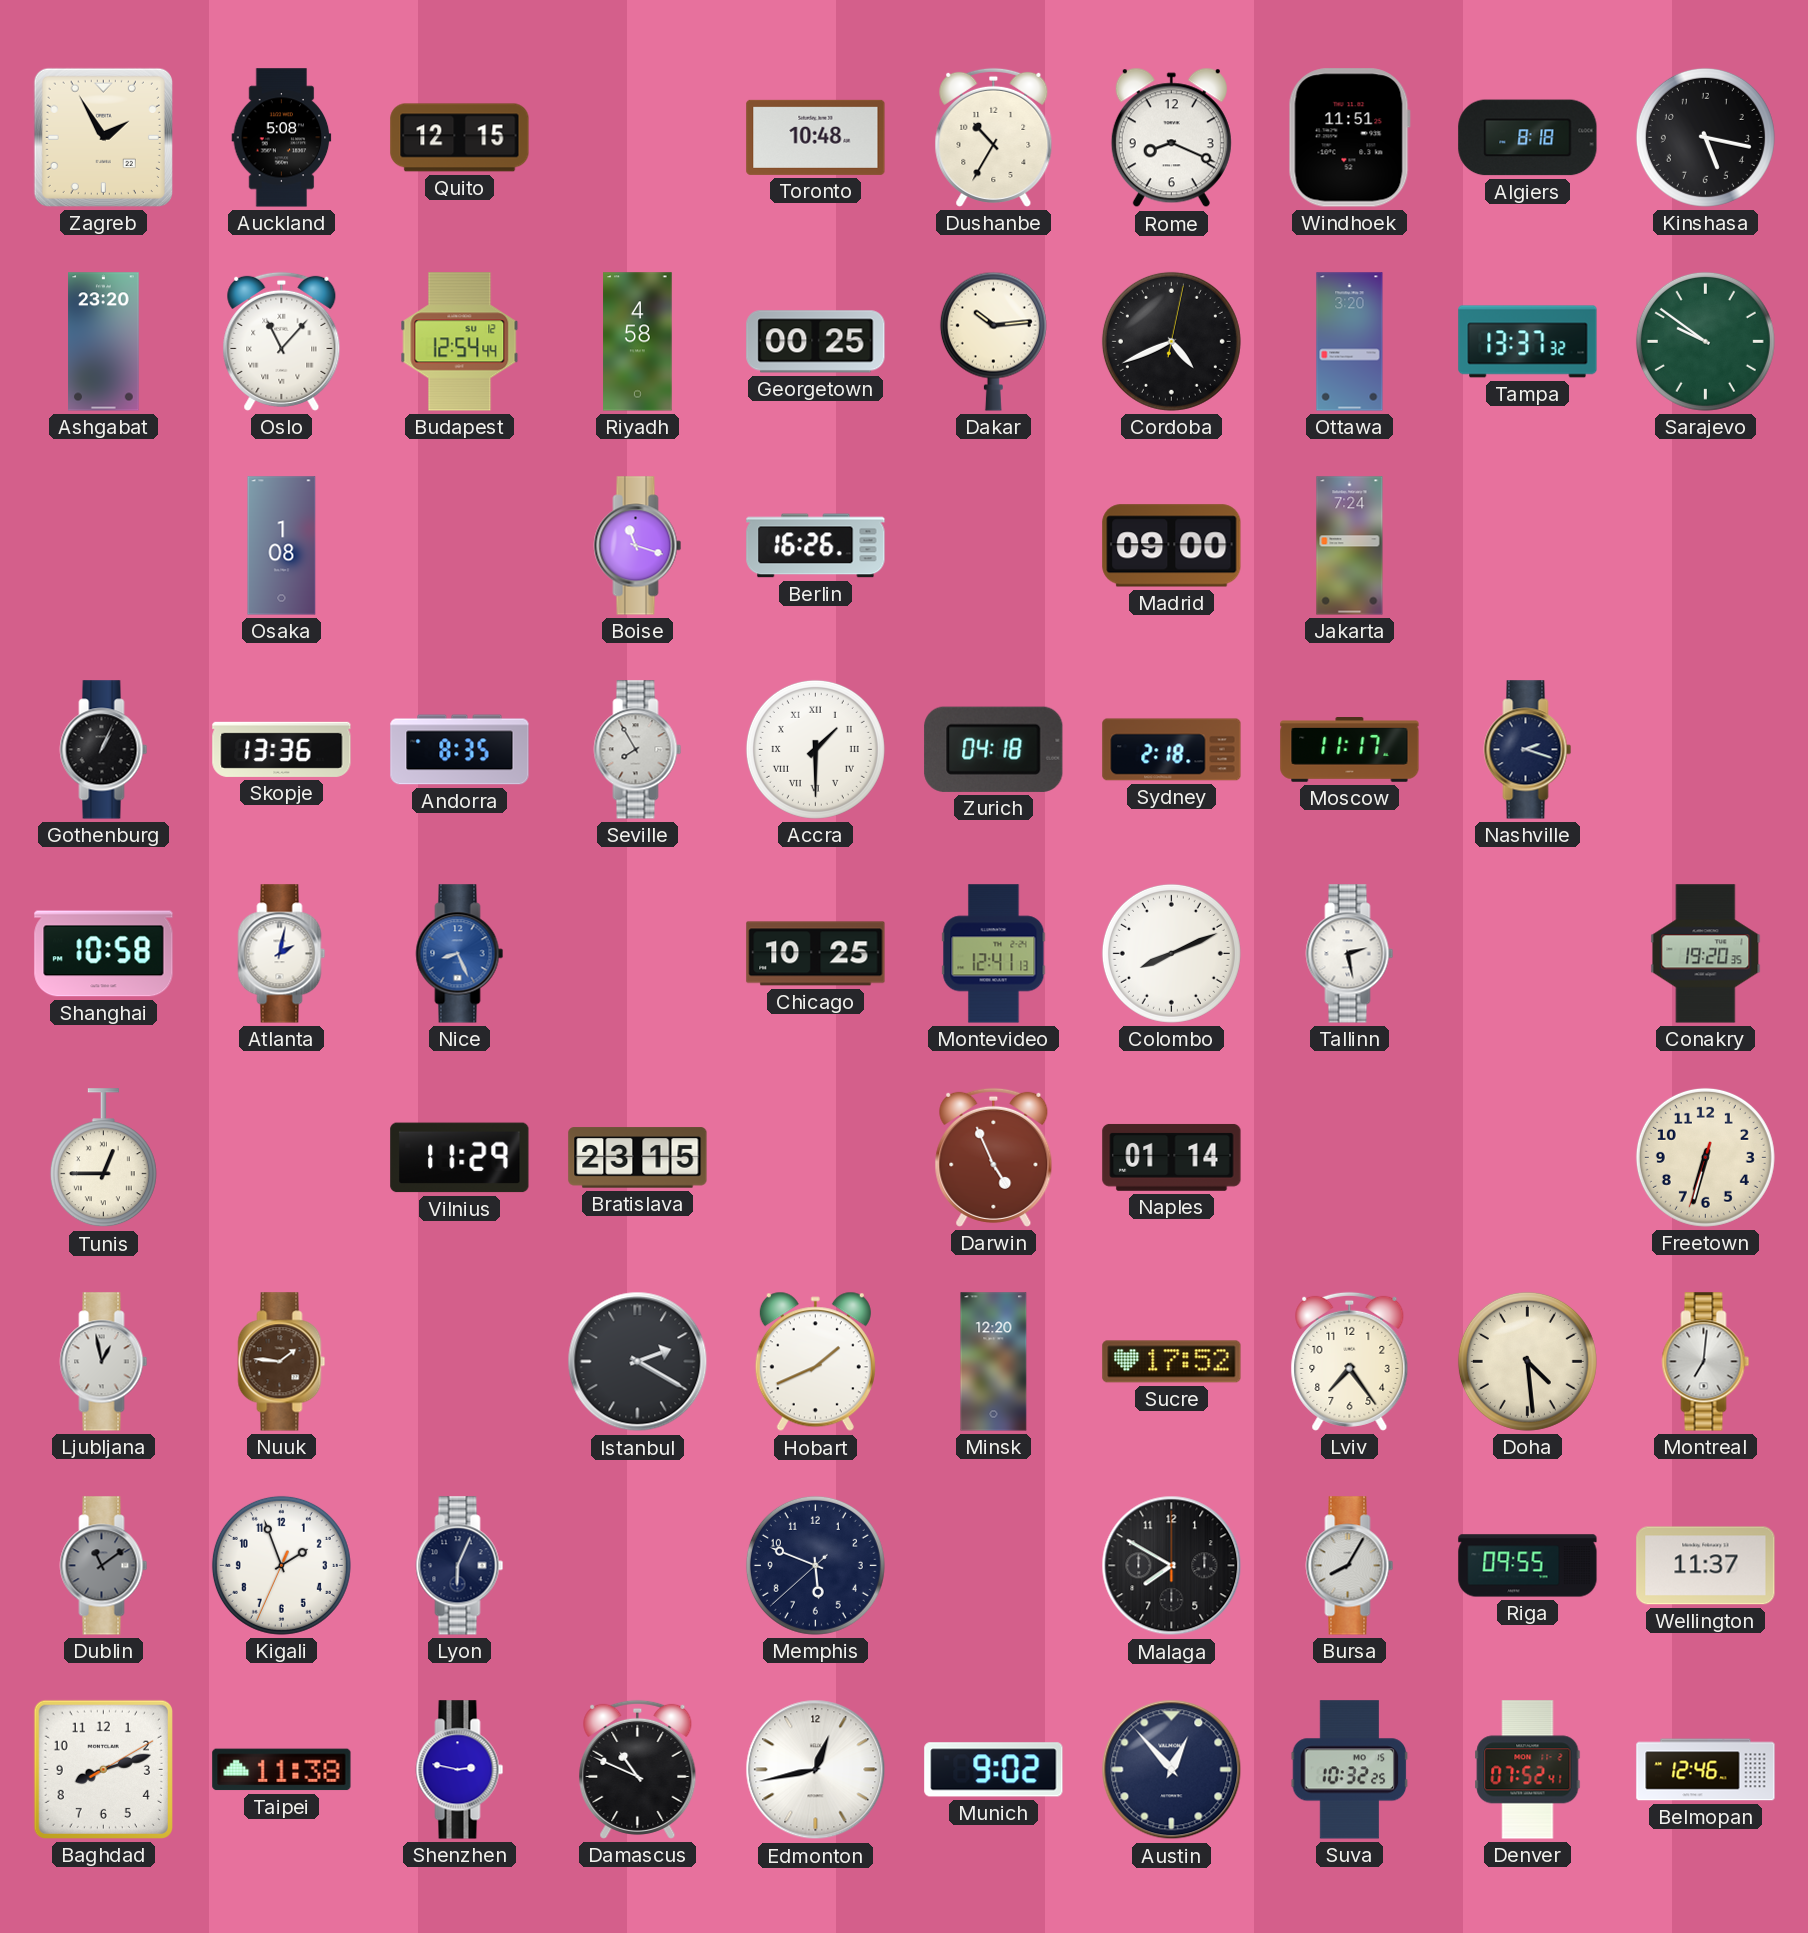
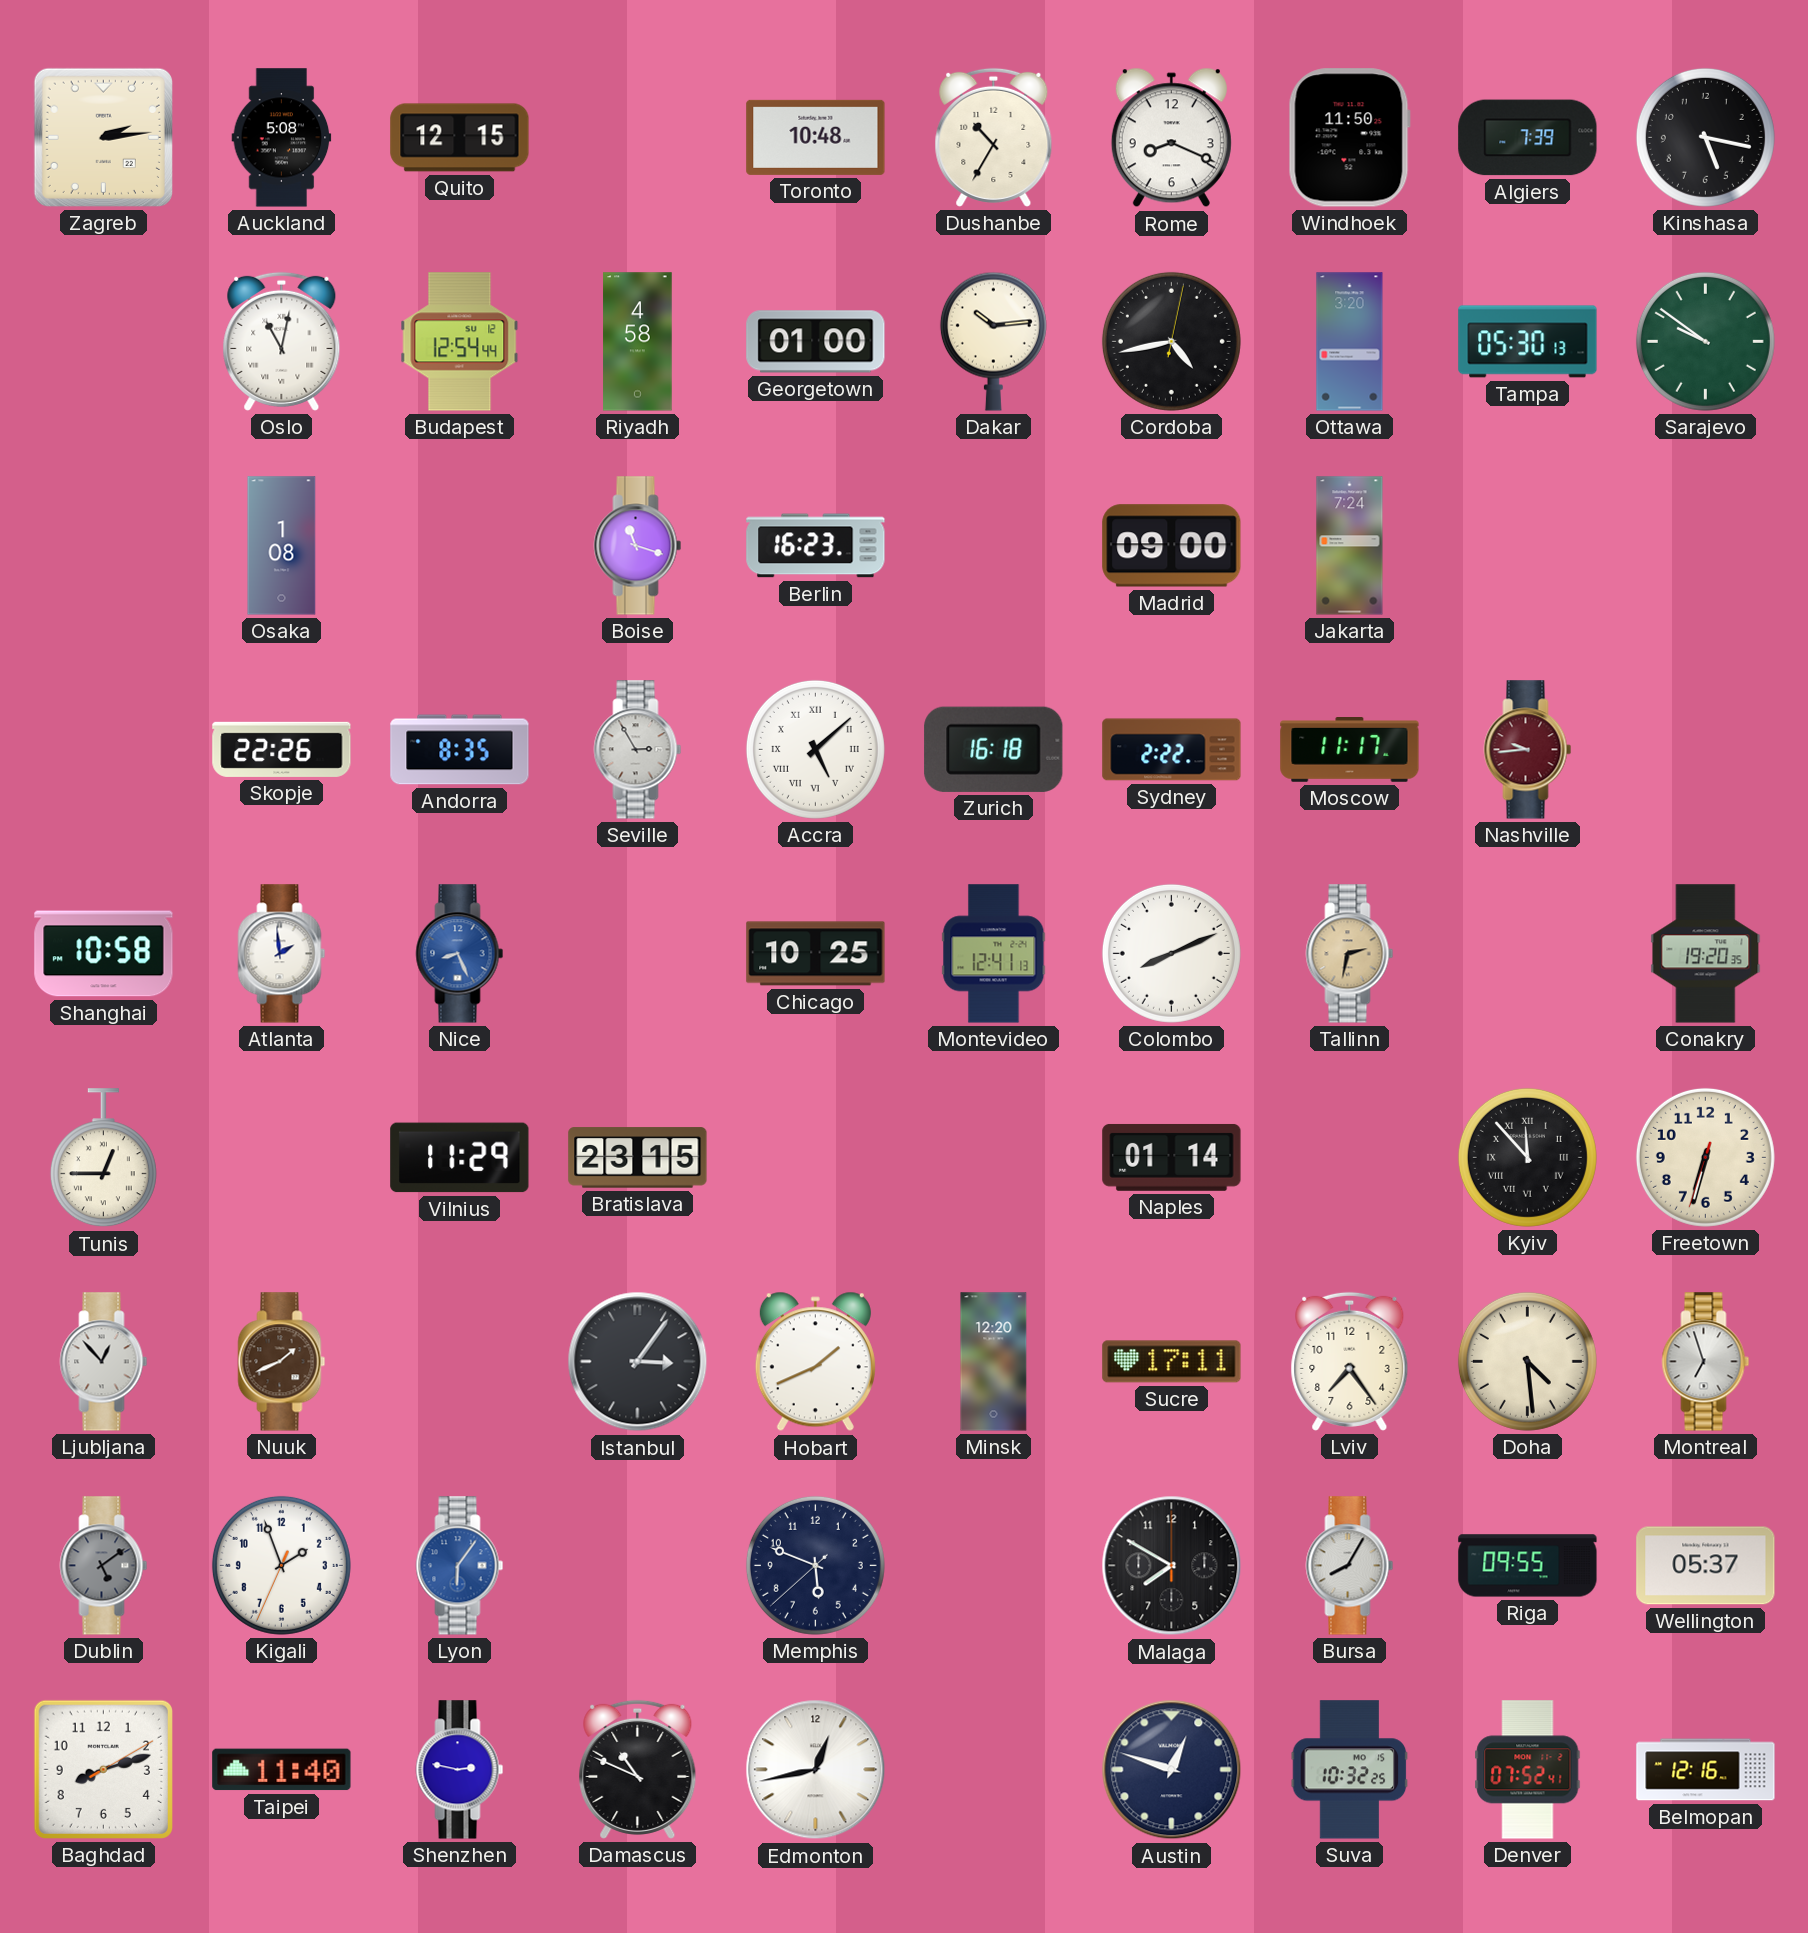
Zagreb: 1:55 -> 2:14 (103, 137)
Windhoek: 11:51 -> 11:50 (1349, 138)
Algiers: 8:18 -> 7:39 (1528, 138)
Ashgabat: 23:20 -> none (104, 342)
Oslo: 11:07 -> 11:02 (282, 341)
Georgetown: 00:25 -> 01:00 (816, 342)
Cordoba: 4:41 -> 4:43 (1171, 341)
Tampa: 13:37 -> 05:30 (1528, 342)
Berlin: 16:26 -> 16:23 (816, 546)
Gothenburg: 1:04 -> none (104, 750)
Skopje: 13:36 -> 22:26 (282, 749)
Seville: 7:55 -> 2:55 (638, 750)
Accra: 1:30 -> 5:08 (815, 749)
Zurich: 04:18 -> 16:18 (994, 749)
Sydney: 2:18 -> 2:22 (1172, 750)
Nashville: 2:18 -> 9:44 (1528, 750)
Nashville dial: navy -> burgundy (1528, 750)
Atlanta: 2:02 -> 1:59 (282, 954)
Tallinn: 2:28 -> 2:32 (1350, 954)
Tallinn dial: white -> champagne (1350, 954)
Darwin: 4:56 -> none (994, 1157)
Kyiv: none -> 11:53 (1527, 1157)
Ljubljana: 12:58 -> 12:53 (104, 1362)
Nuuk: 1:46 -> 1:41 (282, 1362)
Istanbul: 2:20 -> 3:06 (638, 1362)
Sucre: 17:52 -> 17:11 (1172, 1362)
Montreal: 7:01 -> 6:57 (1706, 1362)
Dublin: 11:09 -> 5:09 (104, 1566)
Lyon: 6:04 -> 6:06 (460, 1566)
Lyon dial: navy -> blue (460, 1566)
Wellington: 11:37 -> 05:37 (1706, 1566)
Taipei: 11:38 -> 11:40 (282, 1770)
Munich: 9:02 -> none (994, 1770)
Austin: 12:53 -> 12:48 (1172, 1770)
Belmopan: 12:46 -> 12:16 (1706, 1770)
